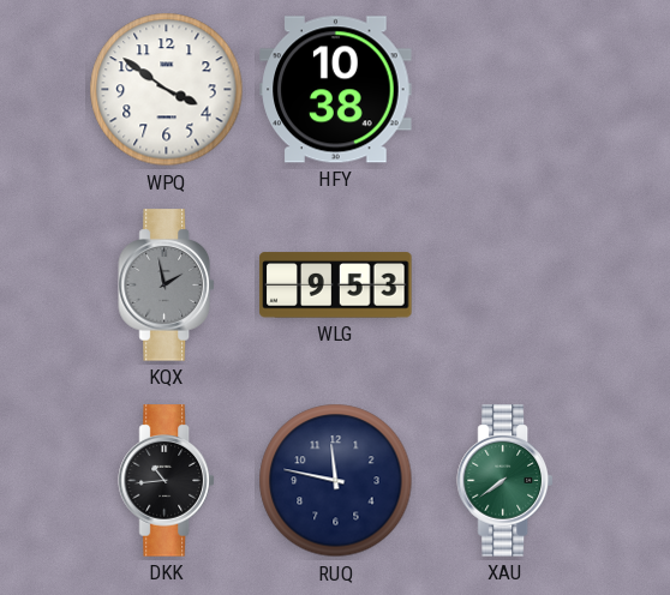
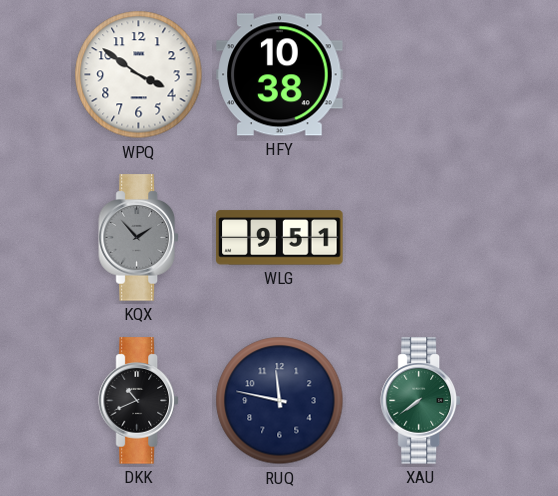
KQX: 1:58 -> 1:53 (138, 238)
WLG: 9:53 -> 9:51 (280, 238)
DKK: 10:44 -> 10:41 (138, 401)
